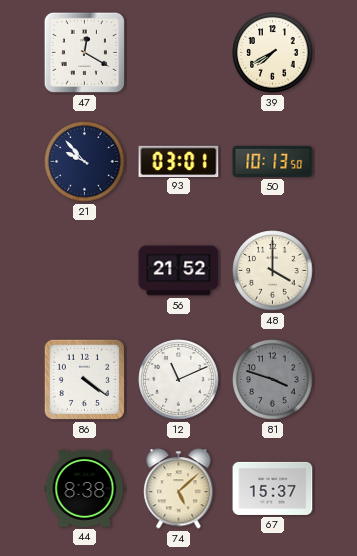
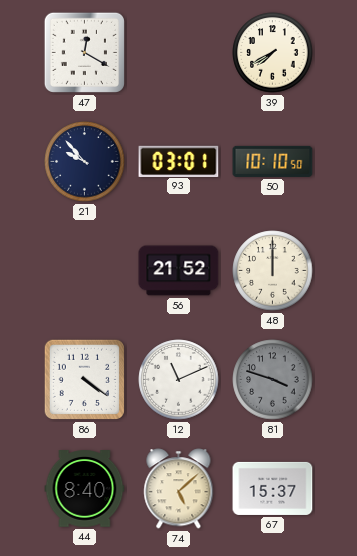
50: 10:13 -> 10:10 (273, 161)
48: 4:00 -> 12:00 (273, 271)
44: 8:38 -> 8:40 (85, 489)
